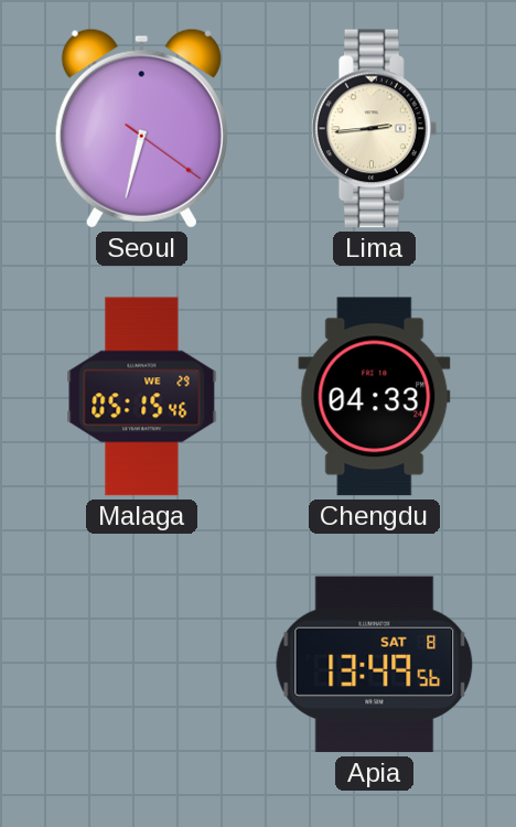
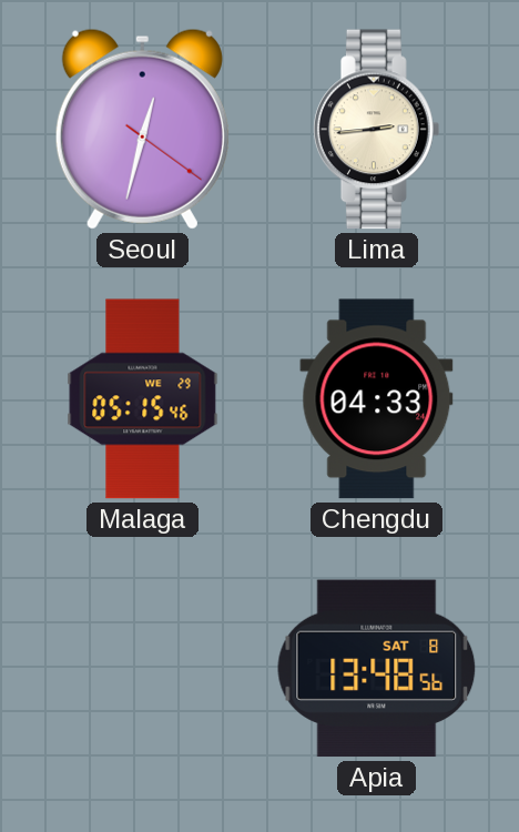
Seoul: 6:32 -> 12:32 (142, 129)
Apia: 13:49 -> 13:48 (377, 669)
